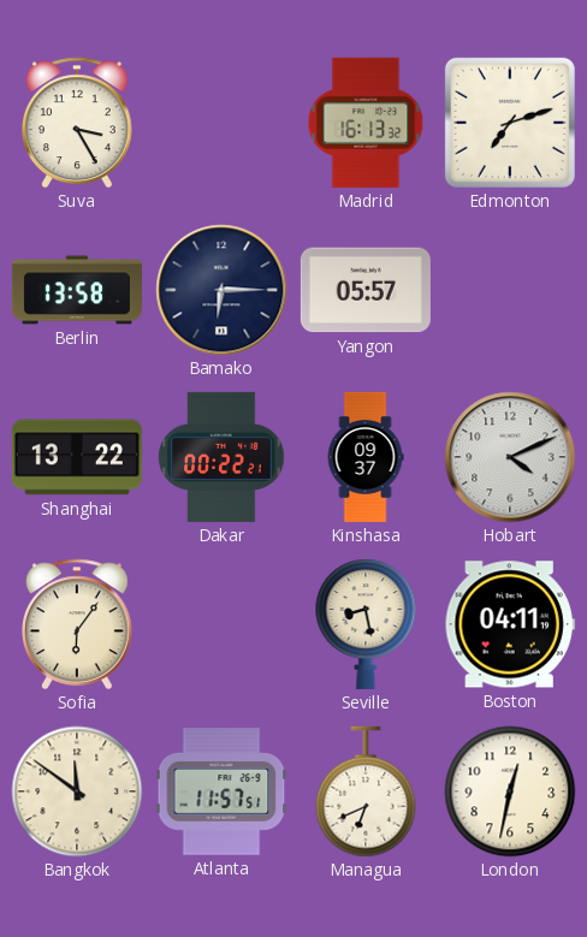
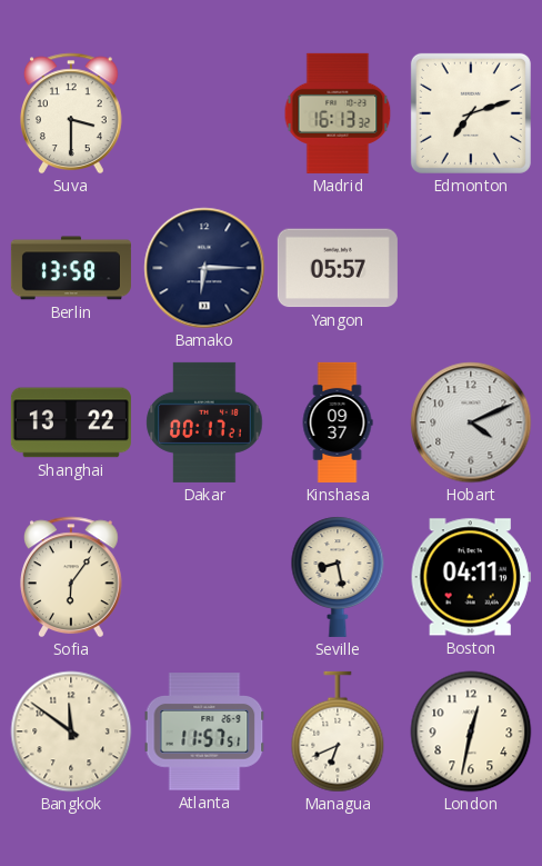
Suva: 3:25 -> 3:30 (72, 113)
Dakar: 00:22 -> 00:17 (204, 422)
